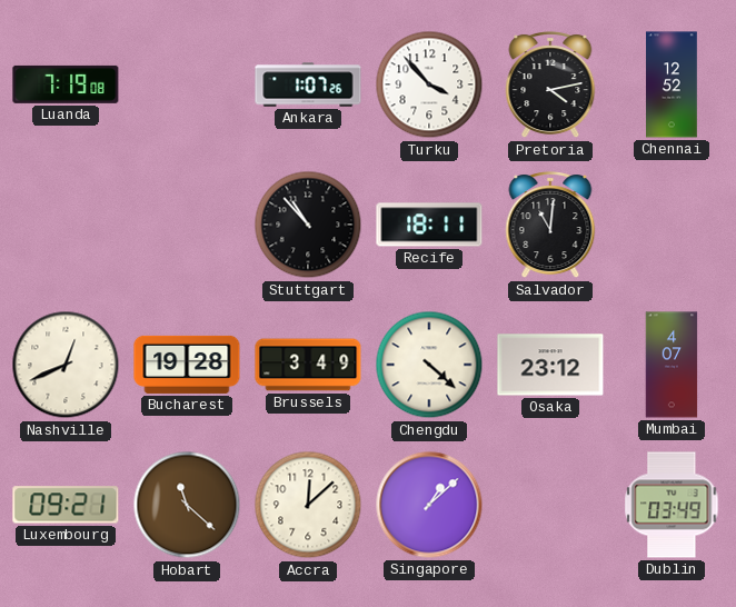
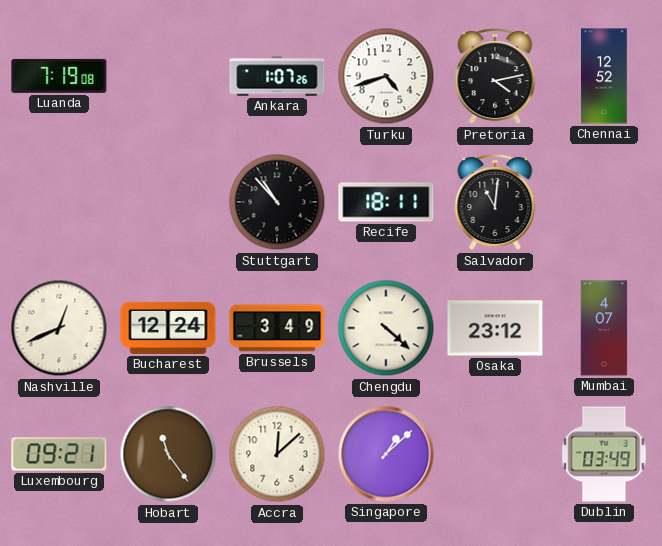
Turku: 3:53 -> 4:42 (386, 76)
Bucharest: 19:28 -> 12:24 (168, 328)
Hobart: 11:22 -> 11:24 (168, 454)
